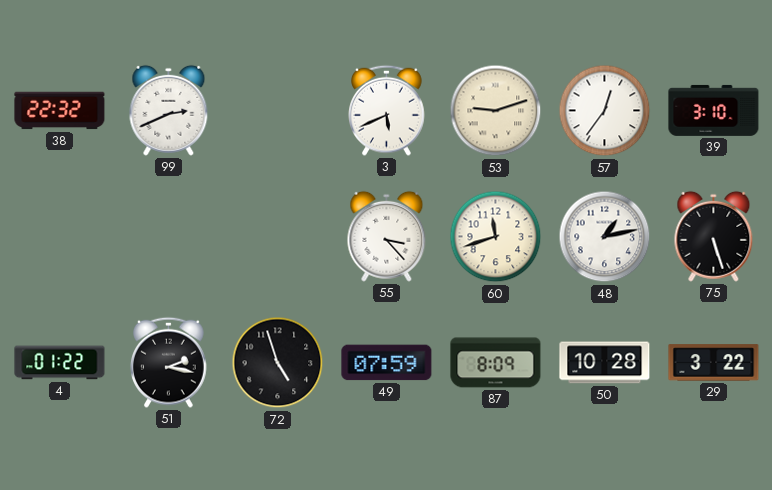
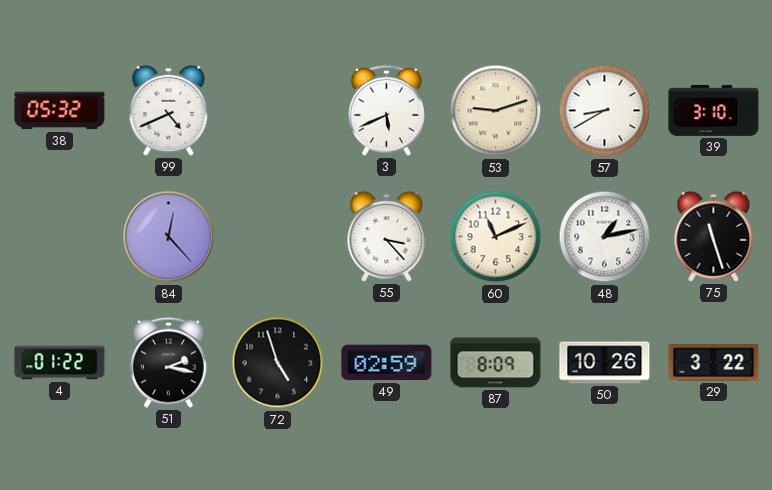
38: 22:32 -> 05:32 (60, 111)
99: 2:41 -> 4:41 (169, 110)
57: 12:36 -> 8:40 (605, 111)
84: none -> 12:23 (169, 237)
60: 11:42 -> 11:11 (496, 237)
75: 5:27 -> 11:27 (714, 236)
49: 07:59 -> 02:59 (387, 363)
50: 10:28 -> 10:26 (605, 363)
